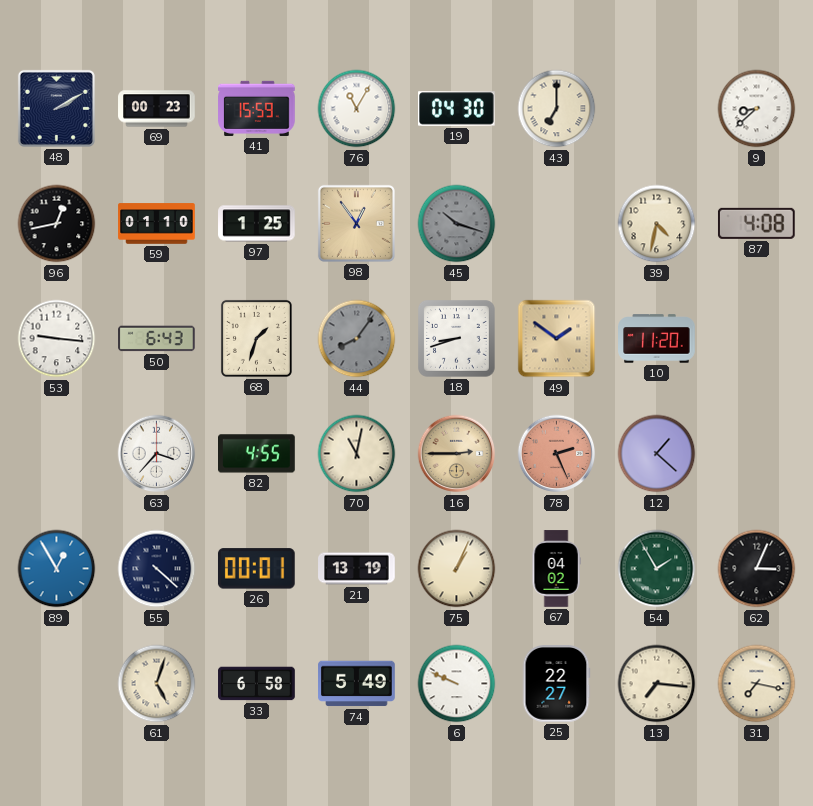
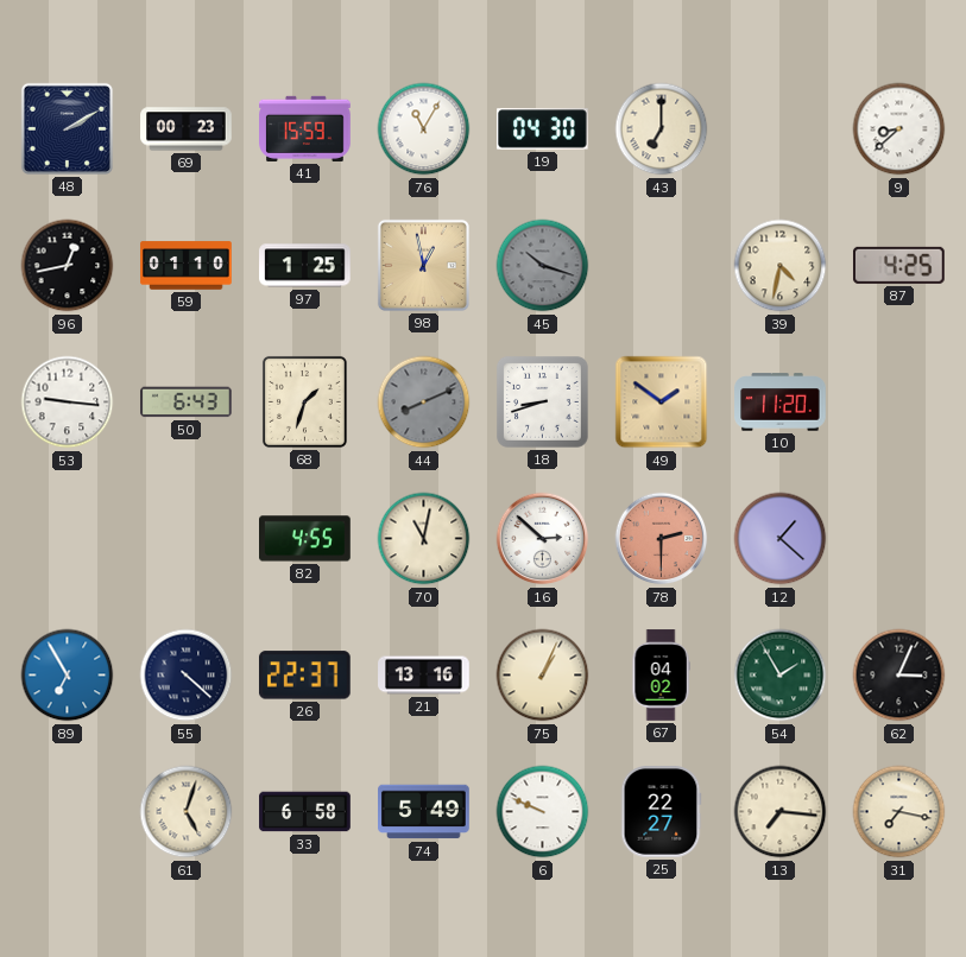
98: 12:54 -> 12:58 (423, 265)
87: 4:08 -> 4:25 (898, 265)
44: 8:06 -> 8:11 (424, 403)
63: 3:37 -> none (157, 454)
16: 2:45 -> 2:52 (543, 539)
16 dial: champagne -> white (543, 539)
78: 2:26 -> 2:30 (662, 539)
89: 12:55 -> 6:55 (68, 676)
26: 00:01 -> 22:37 (304, 676)
21: 13:19 -> 13:16 (424, 676)
